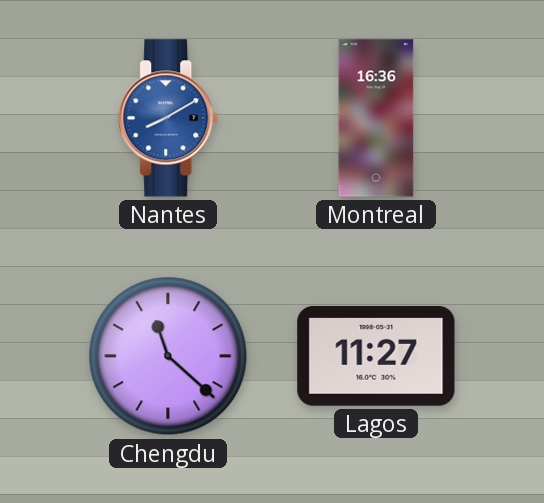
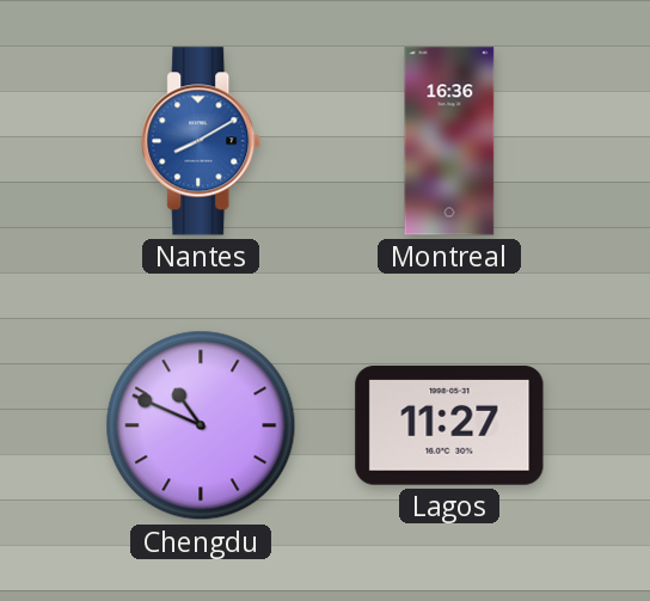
Chengdu: 11:22 -> 10:49 (201, 425)
